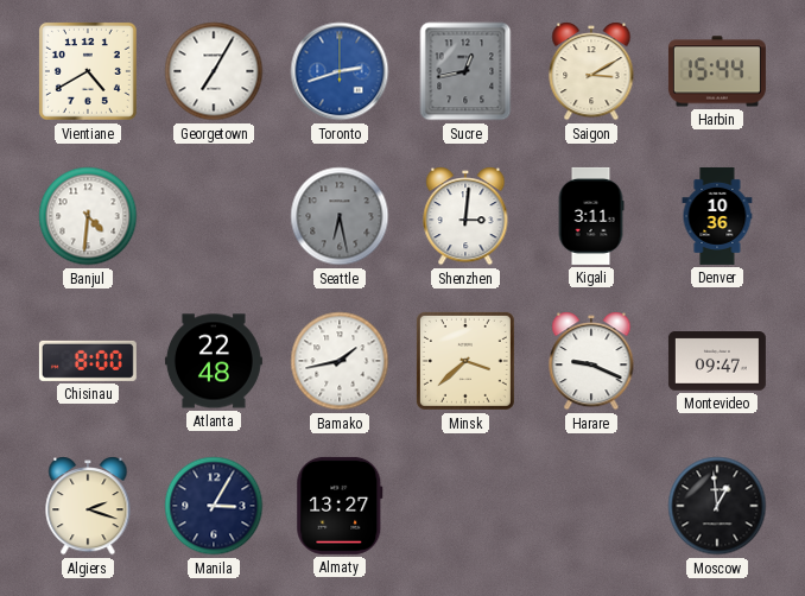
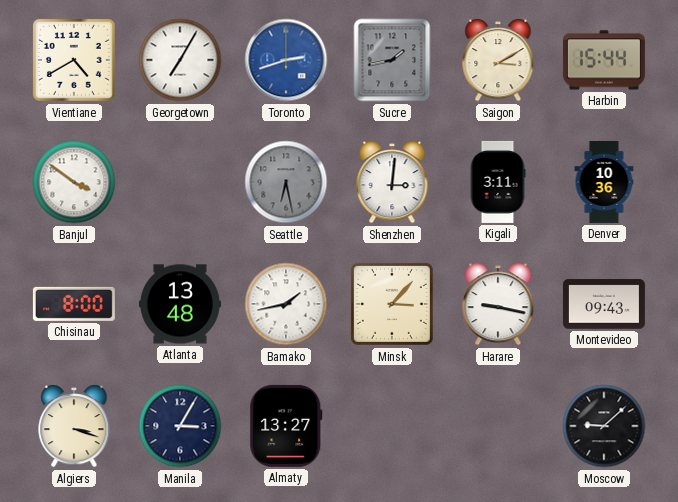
Sucre: 12:43 -> 1:43 (392, 60)
Banjul: 4:31 -> 3:51 (74, 182)
Atlanta: 22:48 -> 13:48 (180, 304)
Minsk: 3:38 -> 3:07 (392, 304)
Harare: 9:19 -> 9:17 (498, 304)
Montevideo: 09:47 -> 09:43 (604, 304)
Algiers: 2:18 -> 3:18 (74, 426)
Moscow: 12:59 -> 9:08 (604, 426)
